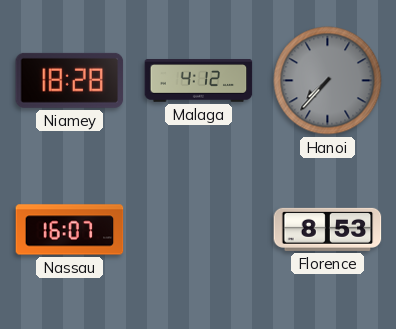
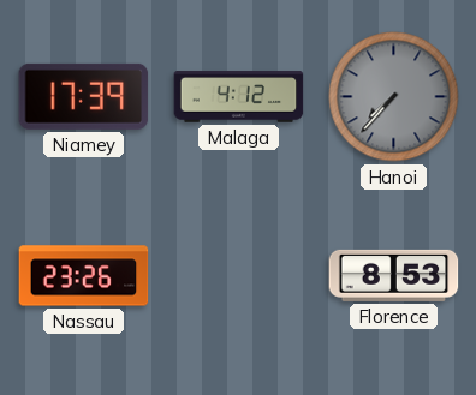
Niamey: 18:28 -> 17:39 (84, 96)
Nassau: 16:07 -> 23:26 (84, 276)
